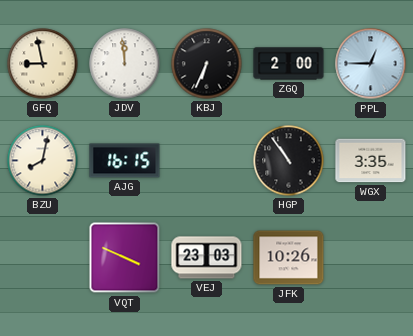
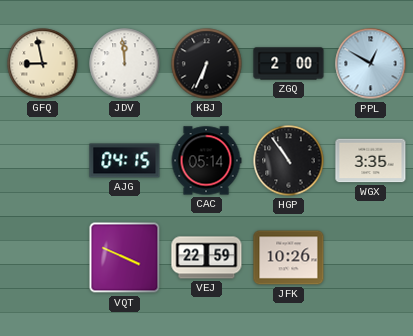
PPL: 12:45 -> 12:50 (371, 64)
BZU: 8:02 -> none (43, 161)
AJG: 16:15 -> 04:15 (125, 161)
CAC: none -> 05:14 (206, 161)
VEJ: 23:03 -> 22:59 (207, 258)
